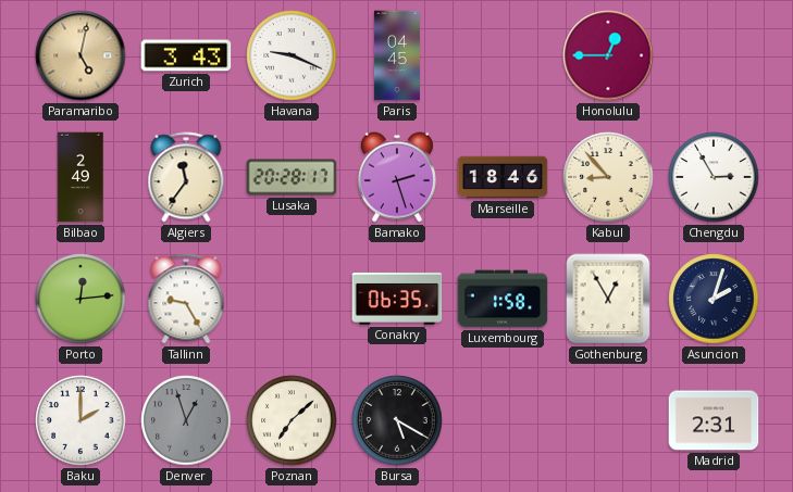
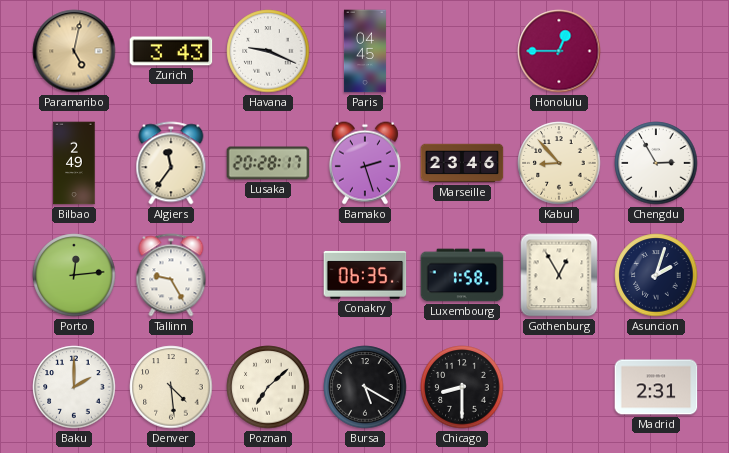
Marseille: 18:46 -> 23:46 (462, 163)
Denver: 12:57 -> 4:29 (171, 387)
Denver dial: grey -> cream (171, 387)
Chicago: none -> 8:30 (462, 387)
